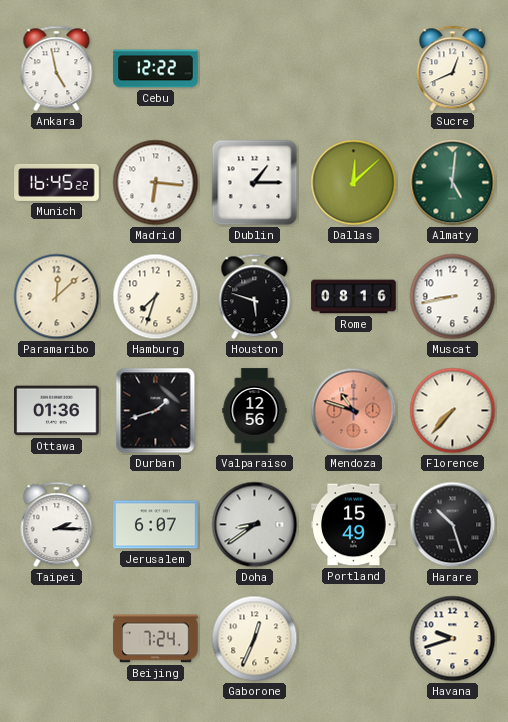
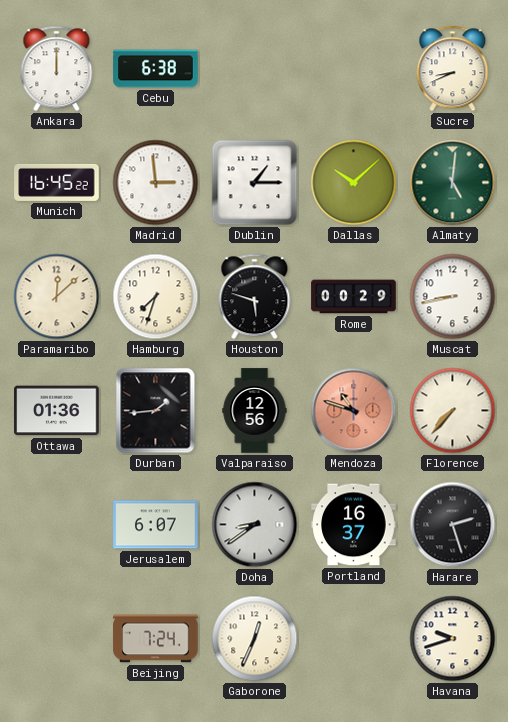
Ankara: 4:58 -> 12:00 (57, 69)
Cebu: 12:22 -> 6:38 (156, 69)
Sucre: 12:41 -> 8:41 (453, 69)
Madrid: 6:16 -> 2:59 (156, 183)
Dallas: 12:08 -> 10:08 (354, 183)
Rome: 08:16 -> 00:29 (354, 297)
Durban: 1:42 -> 1:44 (156, 411)
Taipei: 2:15 -> none (57, 525)
Portland: 15:49 -> 16:37 (354, 525)
Harare: 10:27 -> 2:27 (453, 525)
